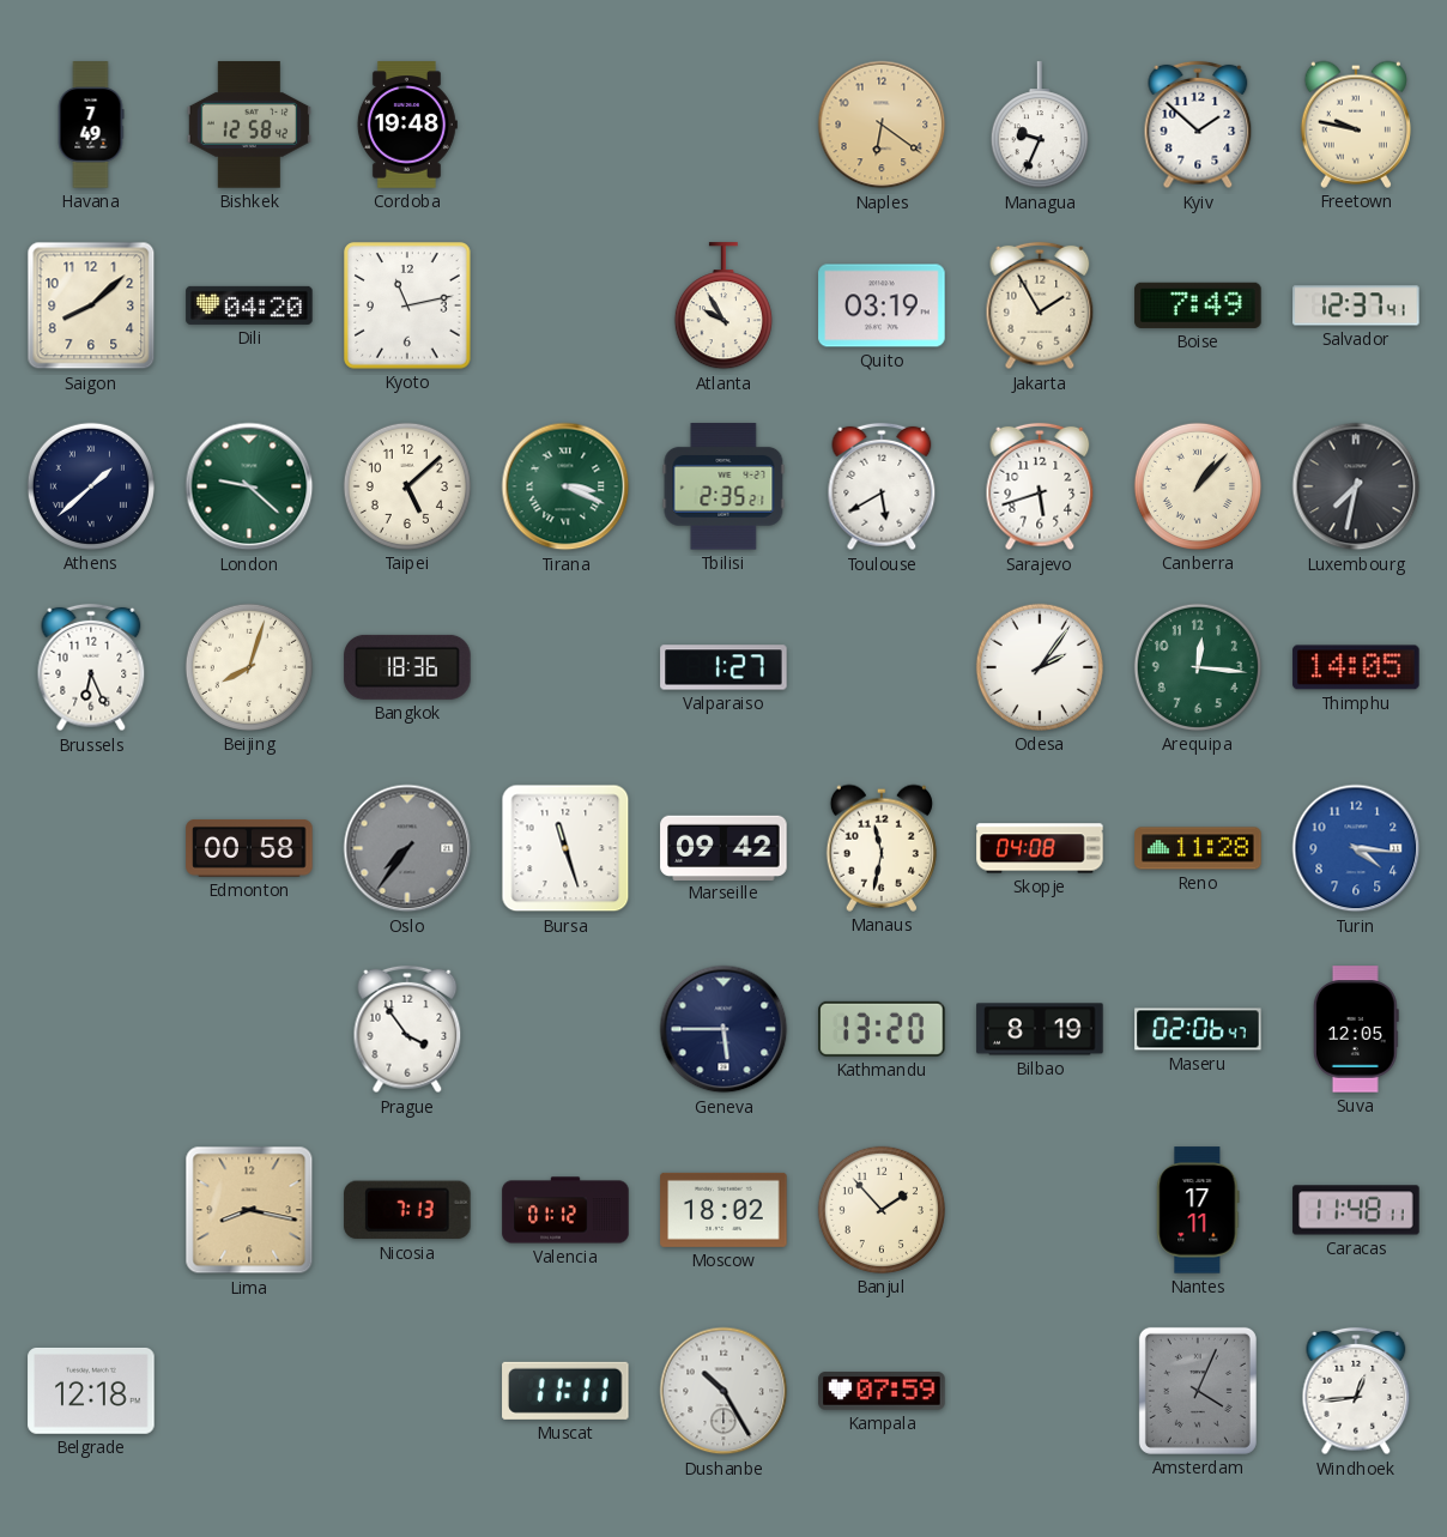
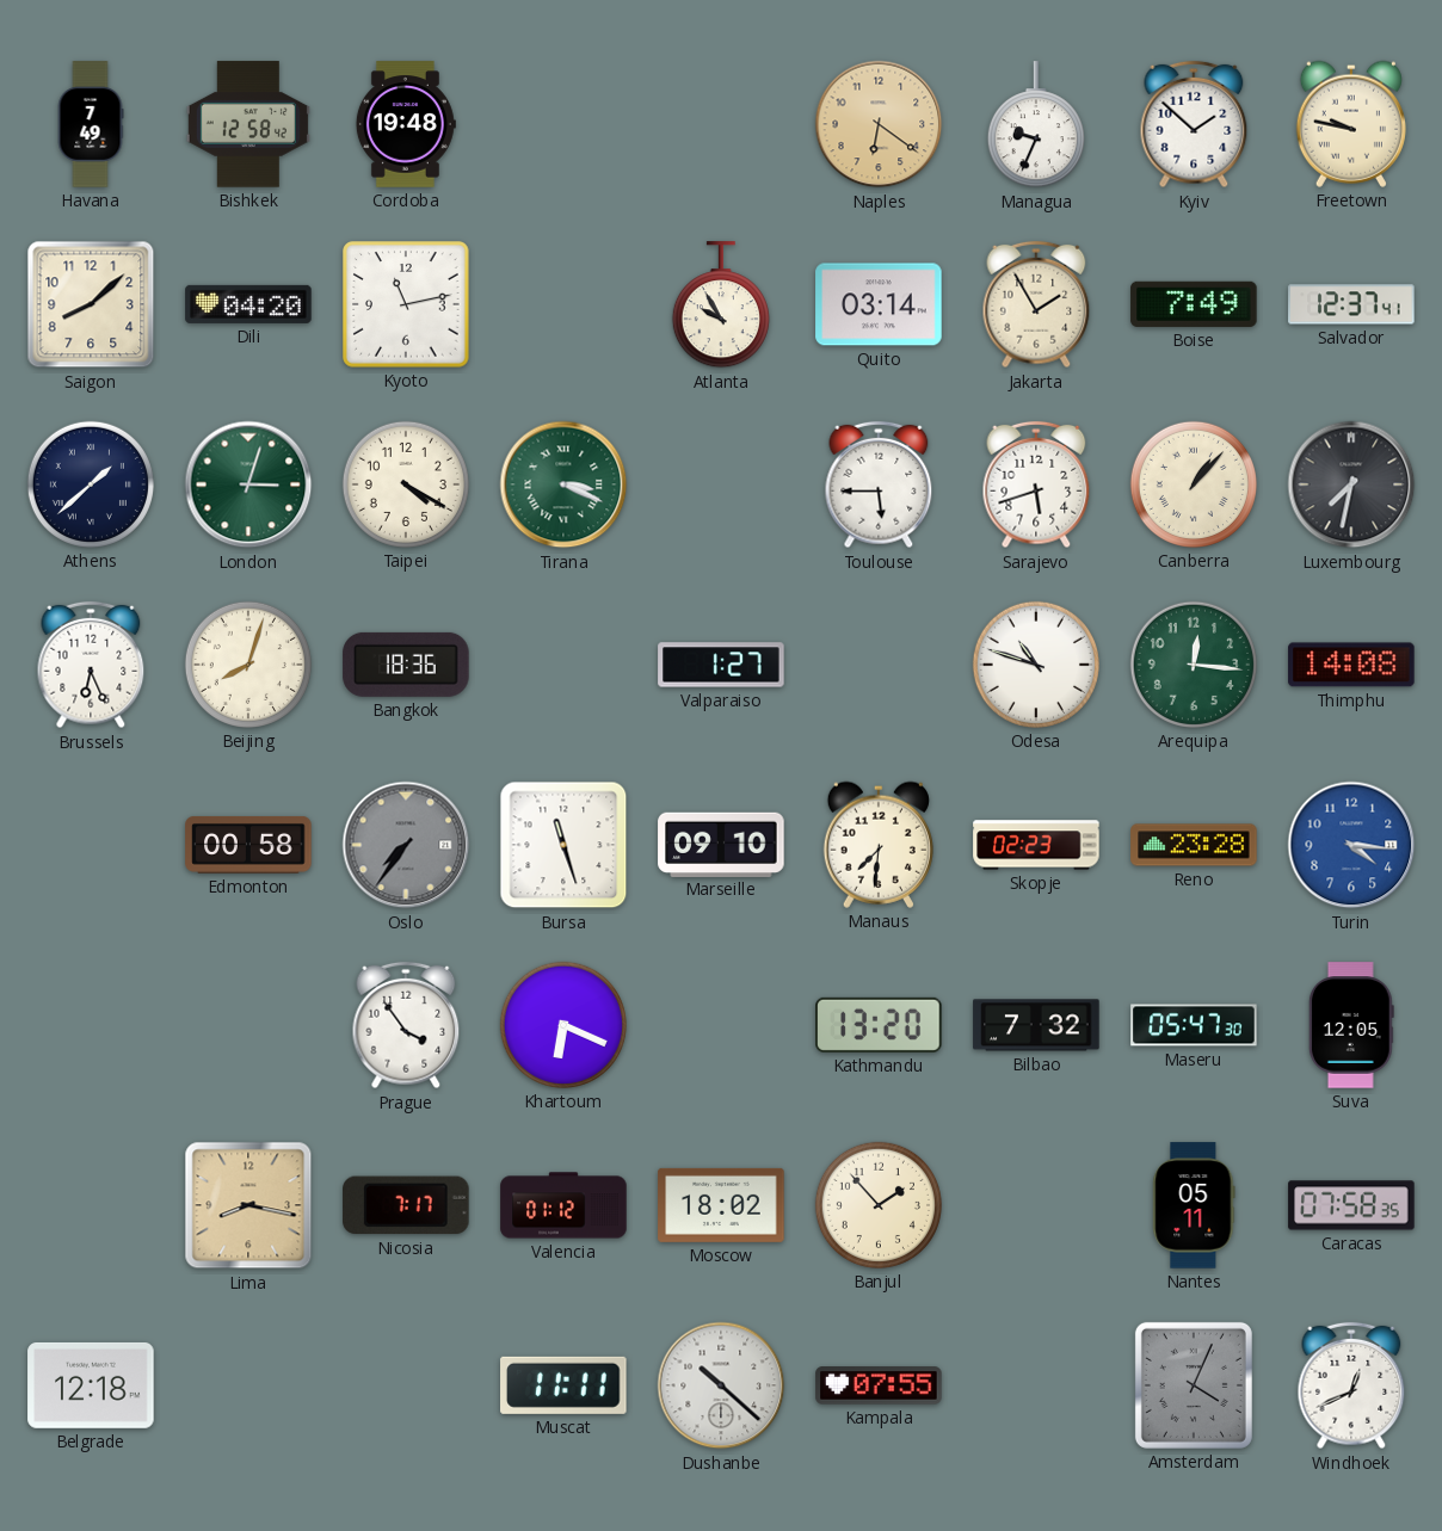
Quito: 03:19 -> 03:14 (879, 304)
London: 9:22 -> 3:03 (248, 484)
Taipei: 5:08 -> 4:20 (406, 484)
Tbilisi: 2:35 -> none (723, 486)
Toulouse: 5:40 -> 5:45 (879, 484)
Odesa: 2:06 -> 10:48 (1036, 665)
Thimphu: 14:05 -> 14:08 (1351, 665)
Marseille: 09:42 -> 09:10 (721, 844)
Manaus: 11:32 -> 7:31 (879, 845)
Skopje: 04:08 -> 02:23 (1036, 845)
Reno: 11:28 -> 23:28 (1194, 845)
Khartoum: none -> 6:19 (563, 1025)
Geneva: 5:45 -> none (723, 1029)
Bilbao: 8:19 -> 7:32 (1036, 1025)
Maseru: 02:06 -> 05:47 (1194, 1025)
Nicosia: 7:13 -> 7:17 (406, 1205)
Nantes: 17:11 -> 05:11 (1194, 1205)
Caracas: 11:48 -> 07:58 (1351, 1205)
Dushanbe: 10:25 -> 10:22 (721, 1385)
Kampala: 07:59 -> 07:55 (879, 1385)
Windhoek: 12:44 -> 12:41 (1351, 1385)
